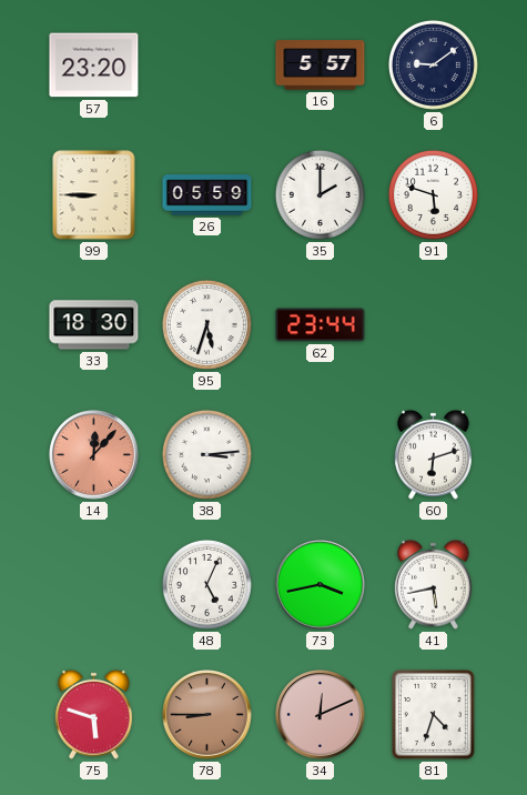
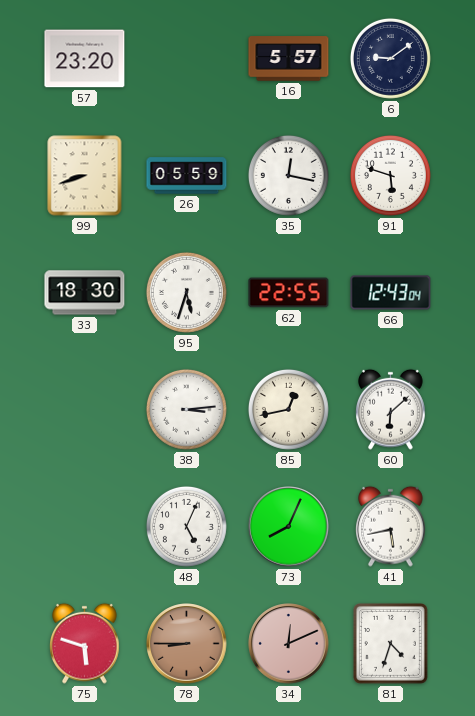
99: 8:45 -> 8:42 (85, 176)
35: 2:00 -> 12:17 (288, 175)
62: 23:44 -> 22:55 (289, 293)
66: none -> 12:43 (391, 293)
14: 12:07 -> none (94, 455)
85: none -> 12:43 (288, 409)
60: 6:12 -> 6:08 (391, 409)
73: 3:43 -> 8:04 (289, 527)
